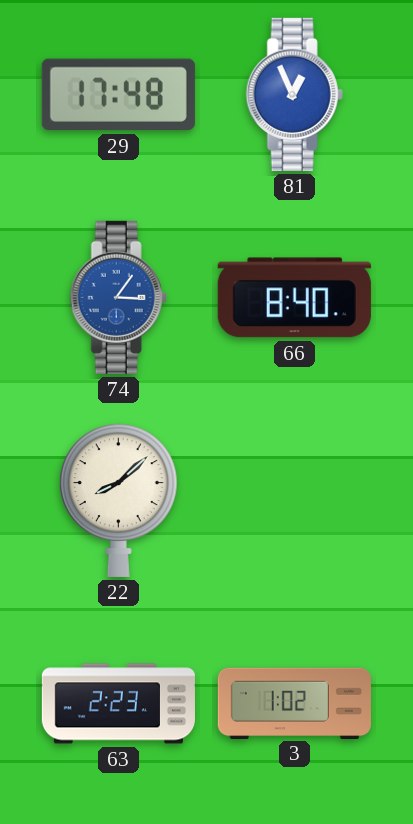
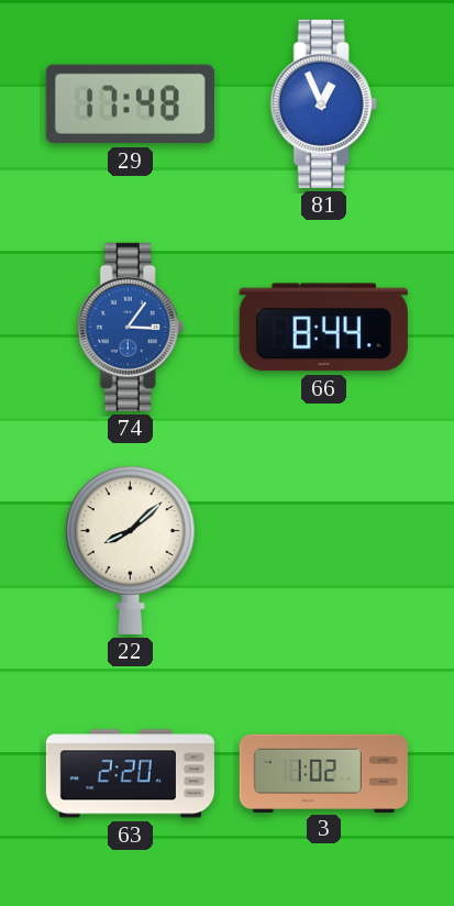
66: 8:40 -> 8:44 (323, 328)
63: 2:23 -> 2:20 (130, 774)
